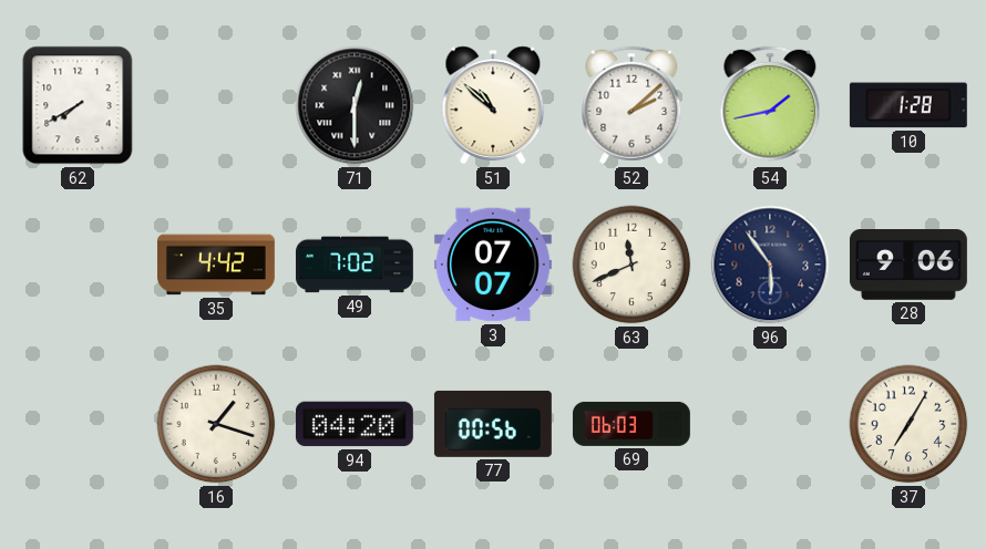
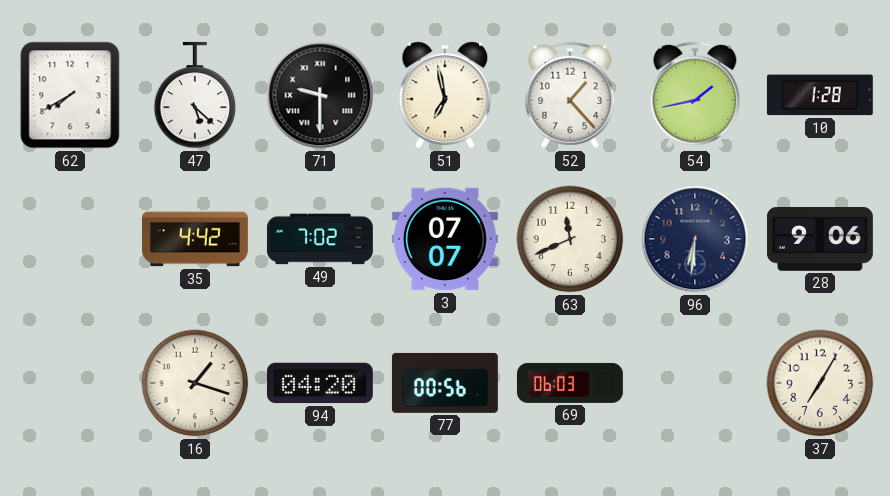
47: none -> 5:22 (195, 95)
71: 12:30 -> 9:30 (320, 95)
51: 10:52 -> 6:58 (445, 95)
52: 2:08 -> 1:23 (570, 95)
96: 5:54 -> 6:31 (695, 239)
